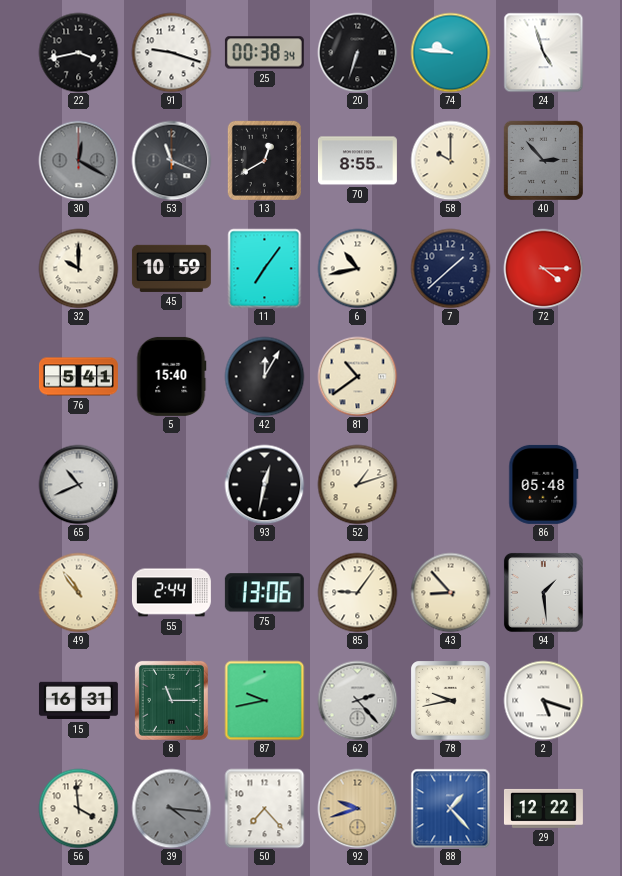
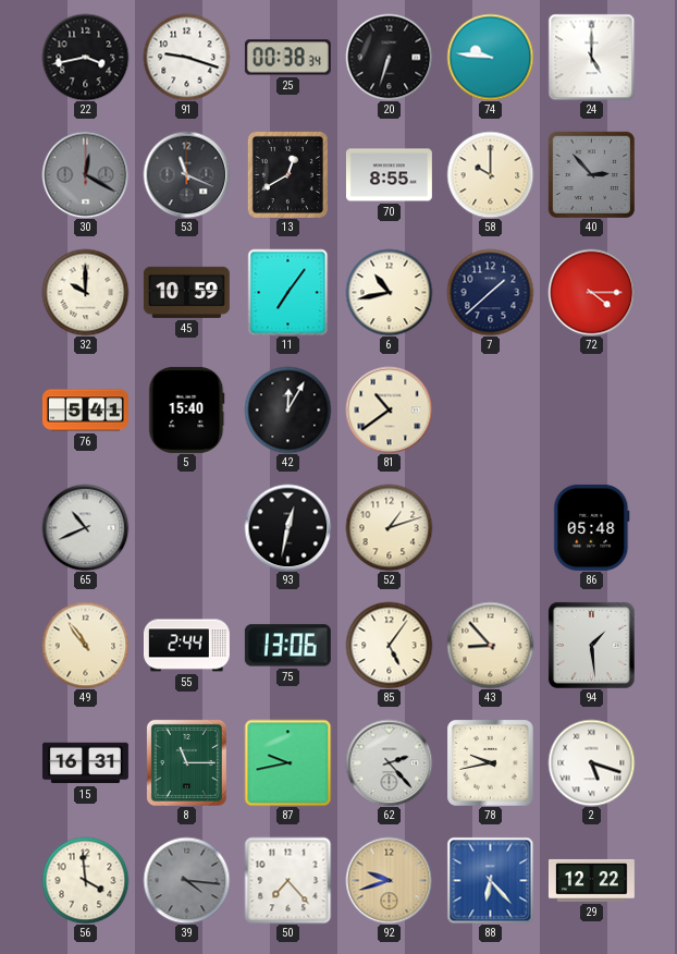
24: 4:57 -> 5:00 (591, 57)
85: 9:06 -> 5:06 (389, 645)
88: 1:23 -> 6:23 (490, 880)
